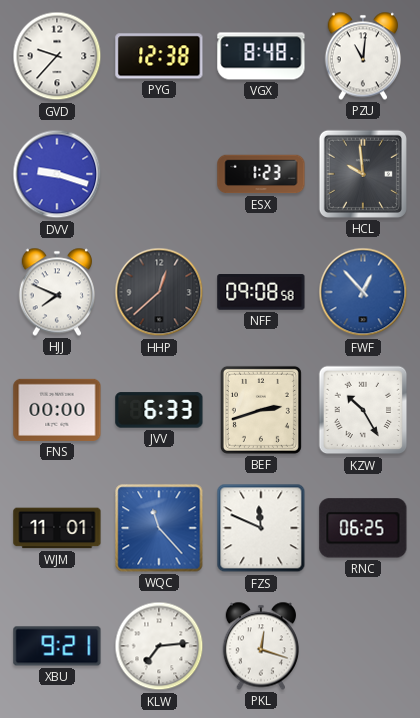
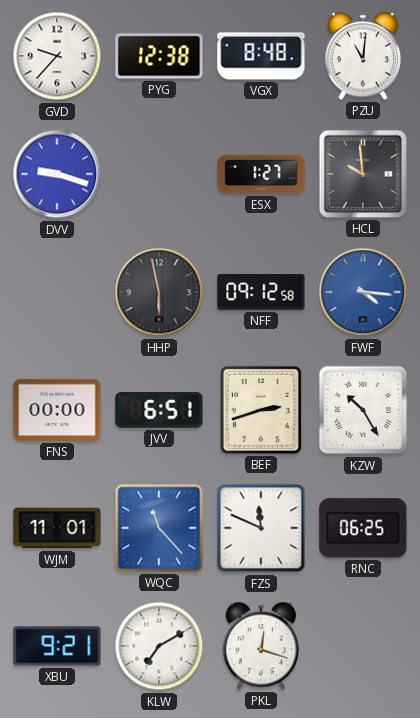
ESX: 1:23 -> 1:27 (261, 174)
HJJ: 7:49 -> none (56, 292)
HHP: 12:38 -> 5:58 (159, 292)
NFF: 09:08 -> 09:12 (261, 293)
FWF: 12:53 -> 4:16 (363, 292)
JVV: 6:33 -> 6:51 (159, 410)
KLW: 7:14 -> 7:10 (159, 646)
